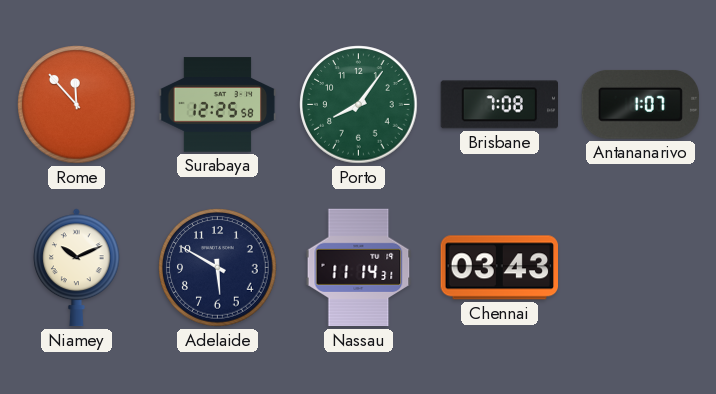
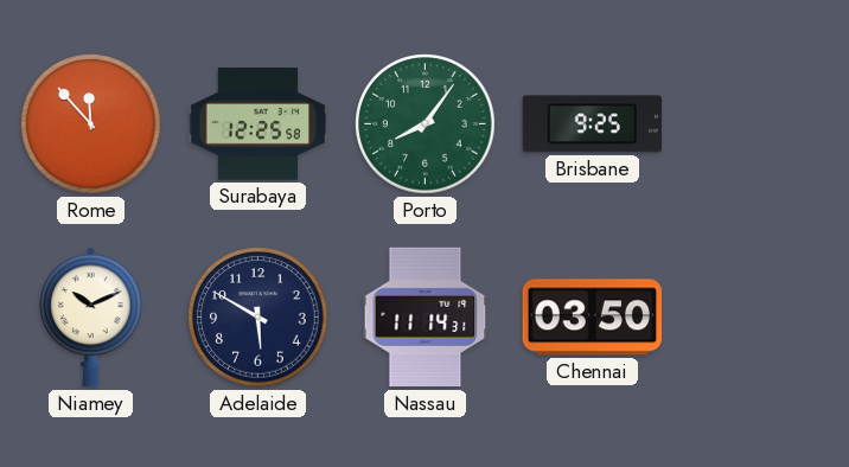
Brisbane: 7:08 -> 9:25 (593, 124)
Antananarivo: 1:07 -> none (640, 104)
Chennai: 03:43 -> 03:50 (592, 318)
